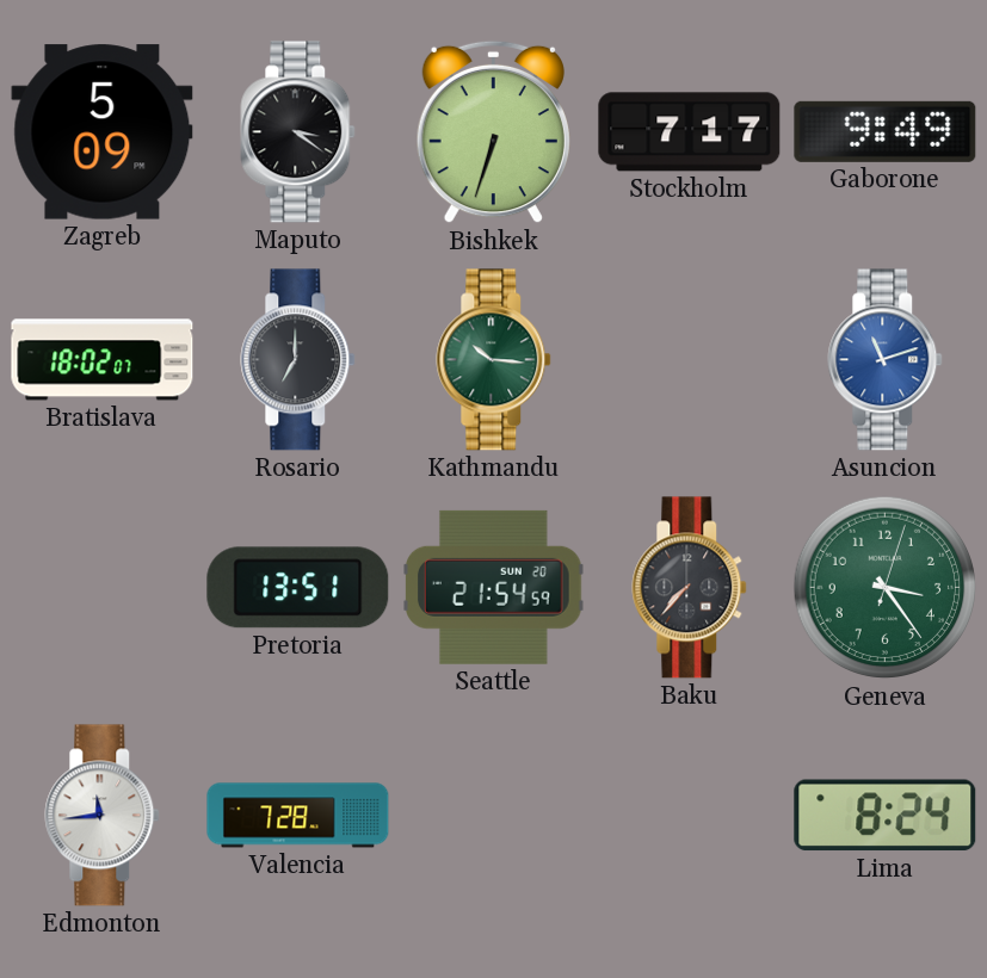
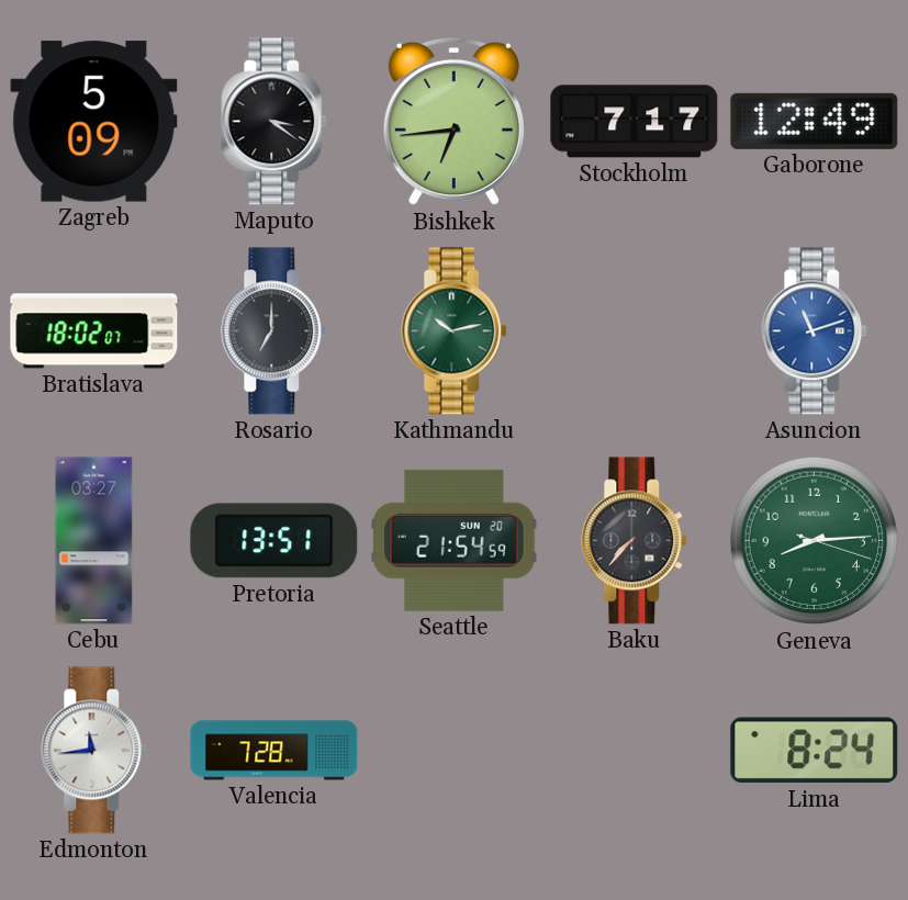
Bishkek: 6:33 -> 6:44 (453, 122)
Gaborone: 9:49 -> 12:49 (815, 121)
Kathmandu: 10:16 -> 10:13 (455, 331)
Cebu: none -> 03:27 (94, 541)
Geneva: 3:24 -> 8:14 (815, 541)
